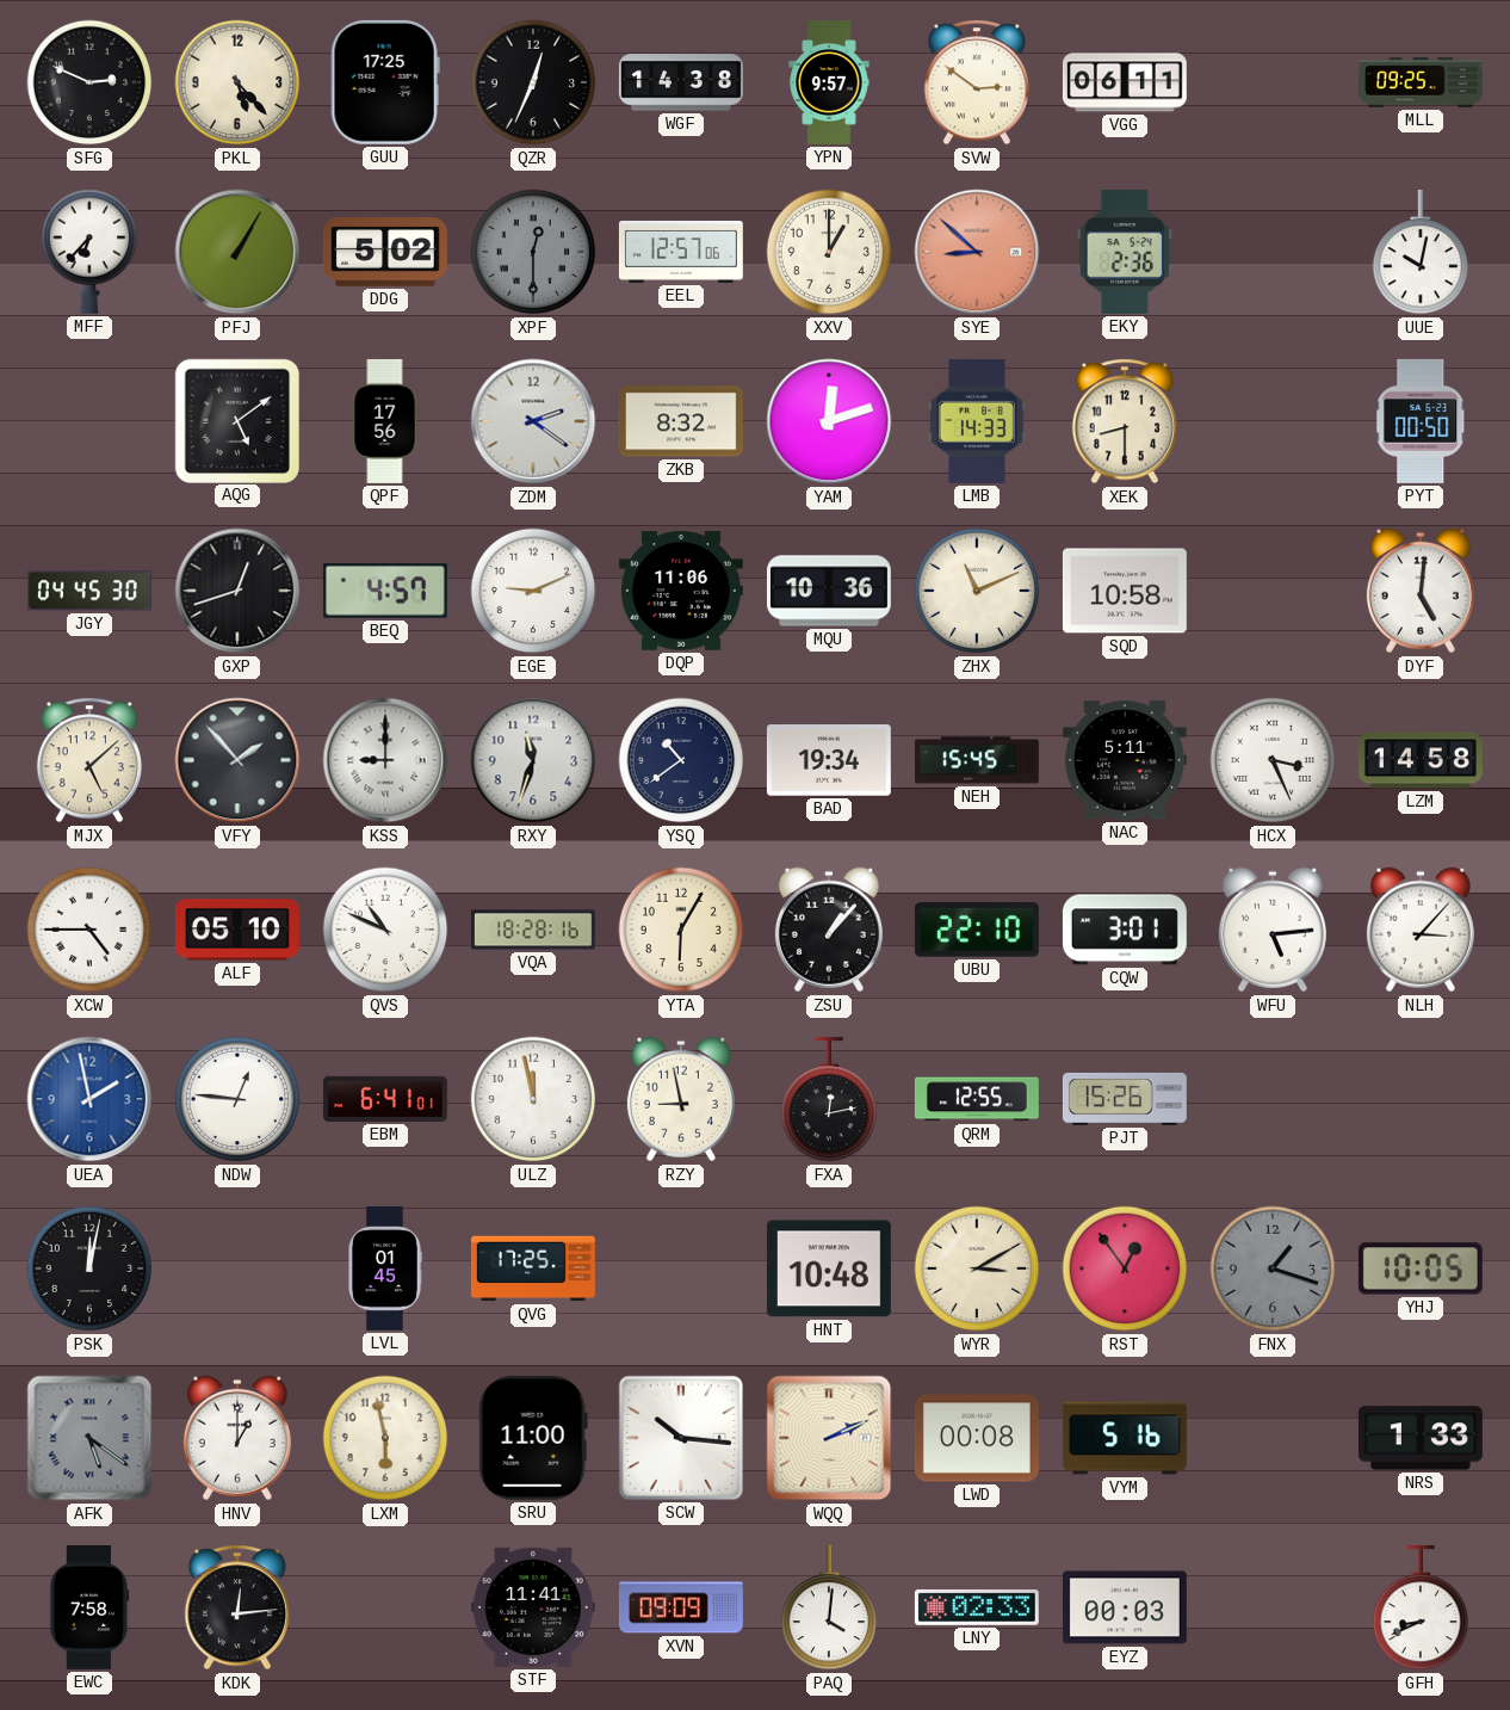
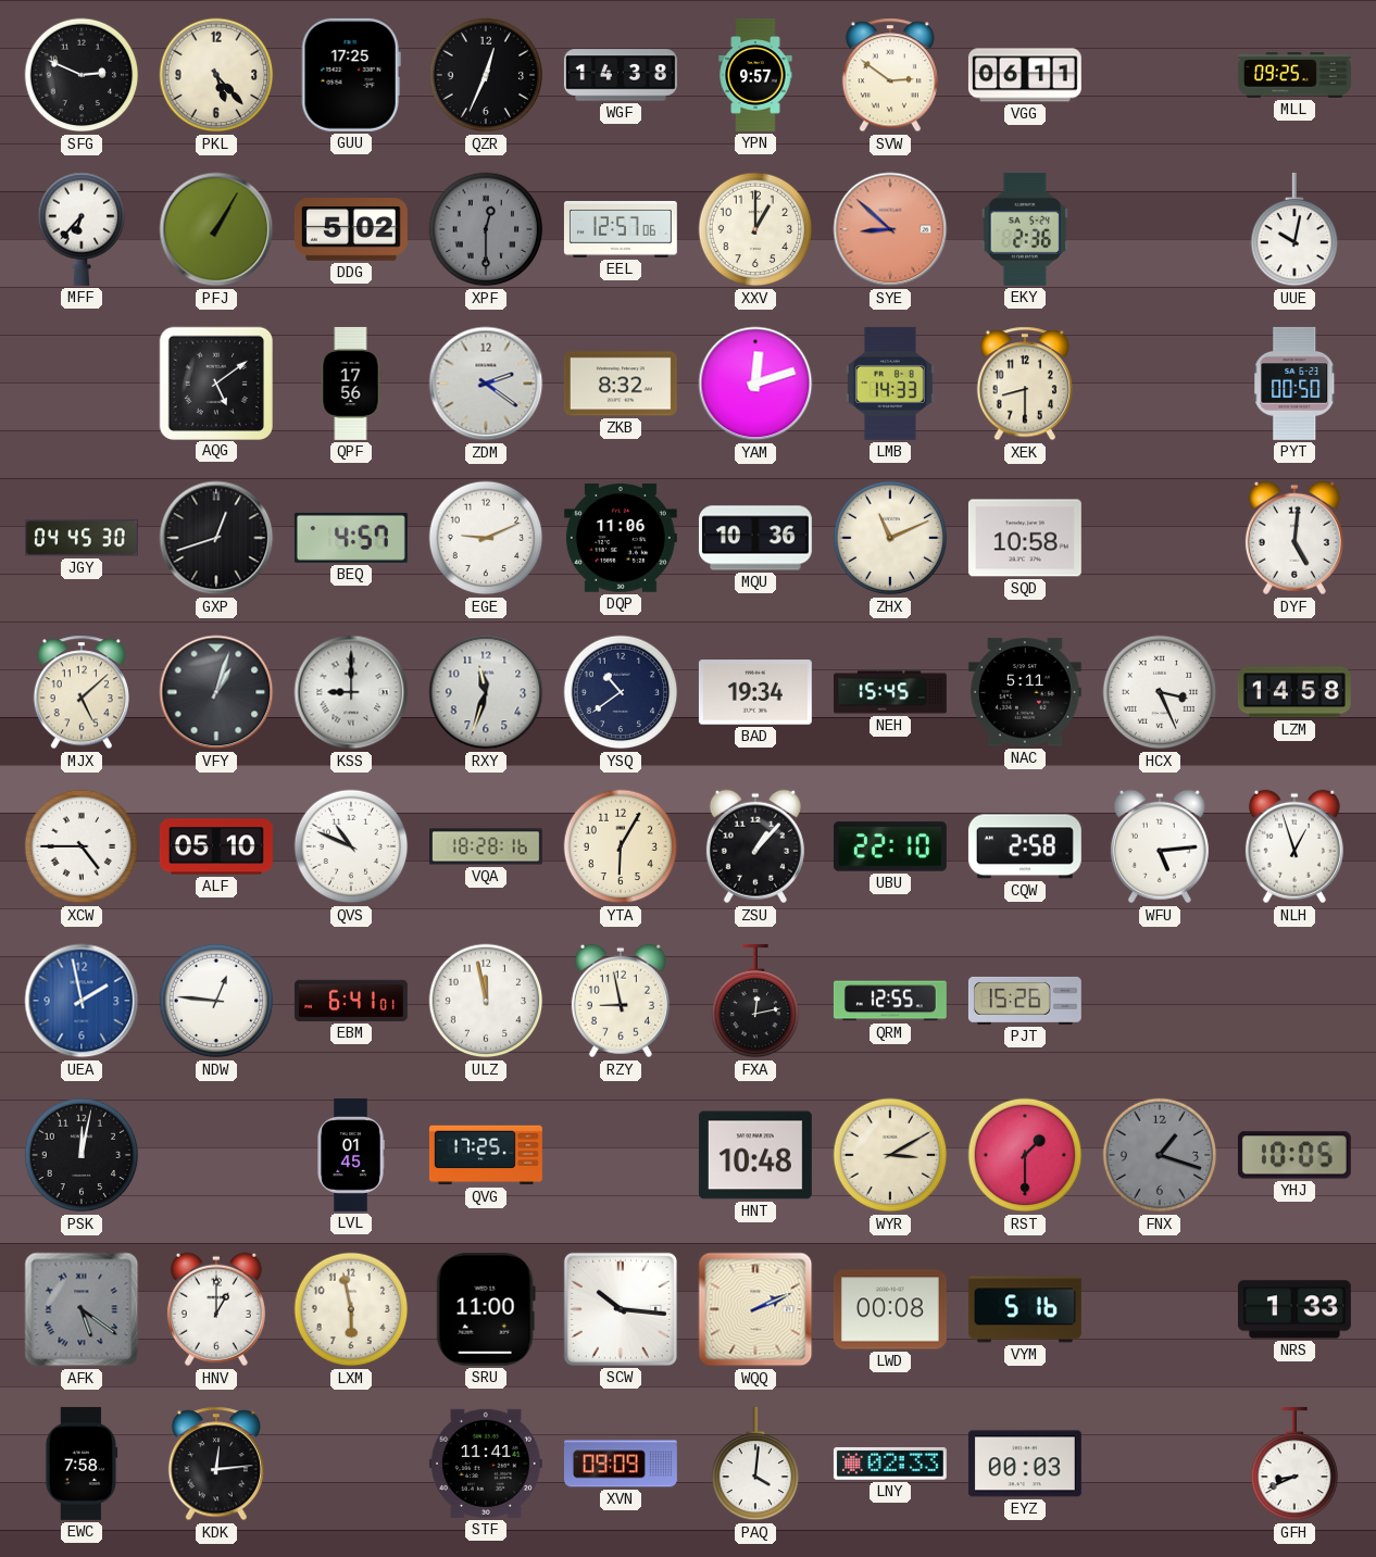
VFY: 1:53 -> 1:03 (216, 692)
CQW: 3:01 -> 2:58 (1025, 846)
NLH: 3:07 -> 12:57 (1294, 846)
RST: 12:54 -> 1:30 (1025, 1155)
